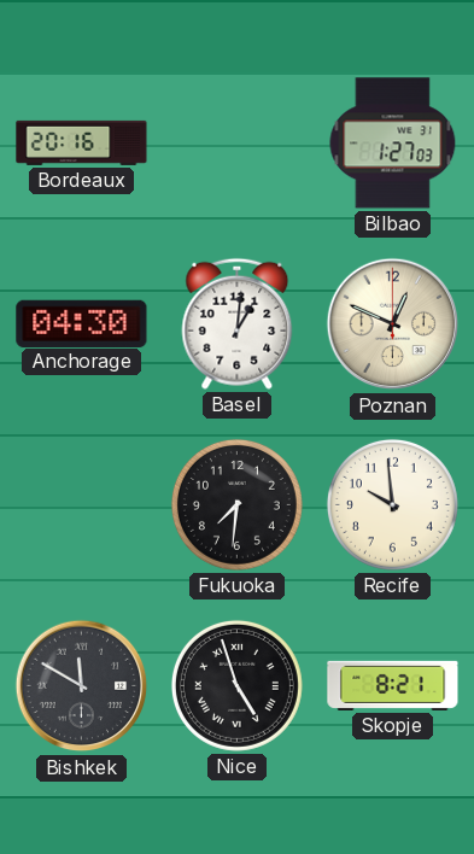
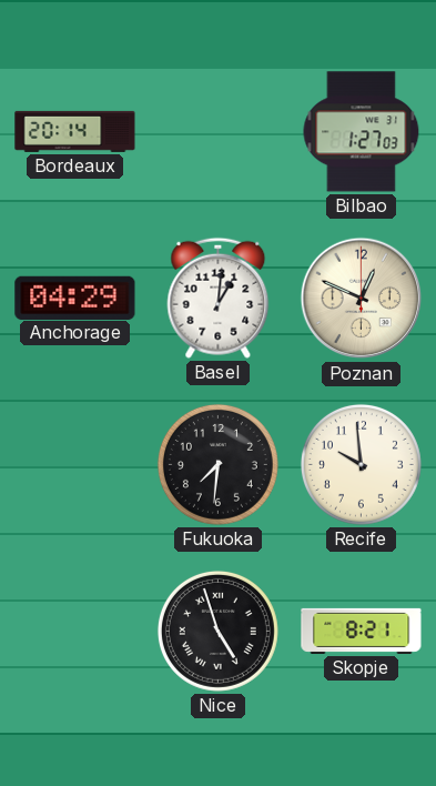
Bordeaux: 20:16 -> 20:14 (75, 131)
Anchorage: 04:30 -> 04:29 (75, 298)
Bishkek: 11:50 -> none (82, 686)
